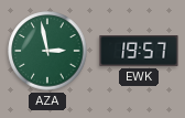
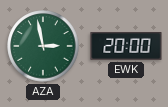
EWK: 19:57 -> 20:00 (126, 47)
